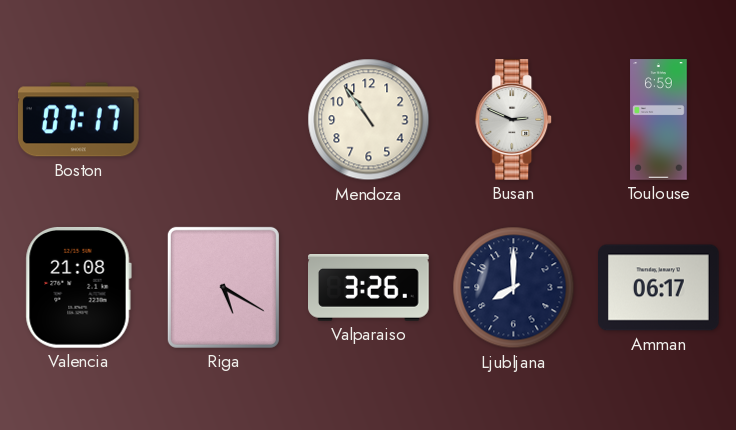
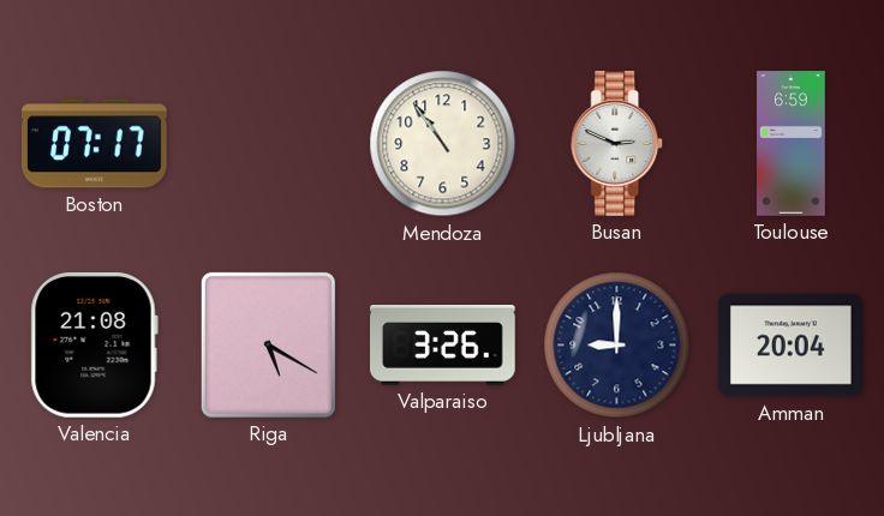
Ljubljana: 8:00 -> 9:00 (617, 346)
Amman: 06:17 -> 20:04 (792, 346)
